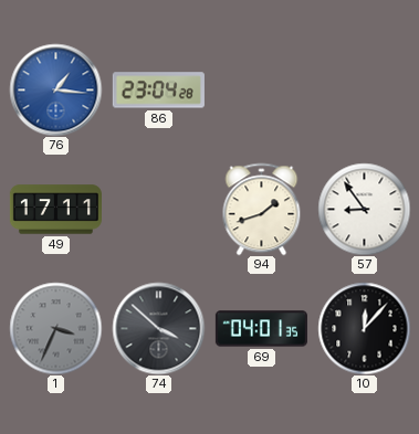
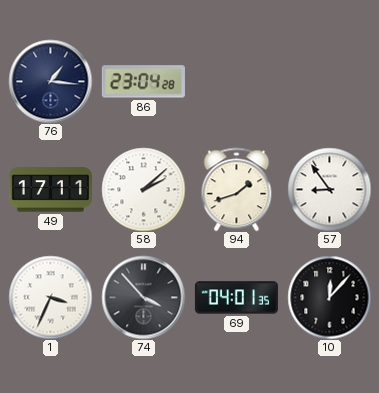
76 dial: blue -> navy (50, 81)
58: none -> 2:08 (143, 189)
1 dial: grey -> white (50, 297)
74: 3:52 -> 3:53 (143, 297)
